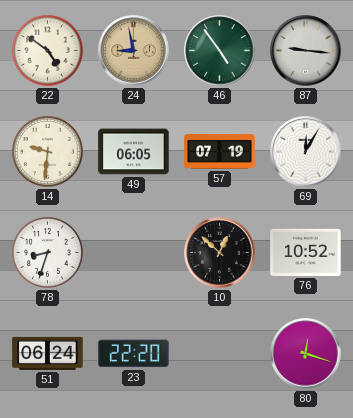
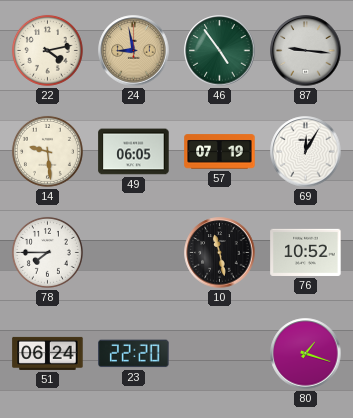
22: 4:51 -> 4:13 (47, 50)
14: 9:31 -> 9:29 (47, 151)
78: 8:33 -> 7:45 (47, 252)
10: 12:52 -> 11:28 (220, 253)
80: 12:18 -> 1:18 (306, 354)
